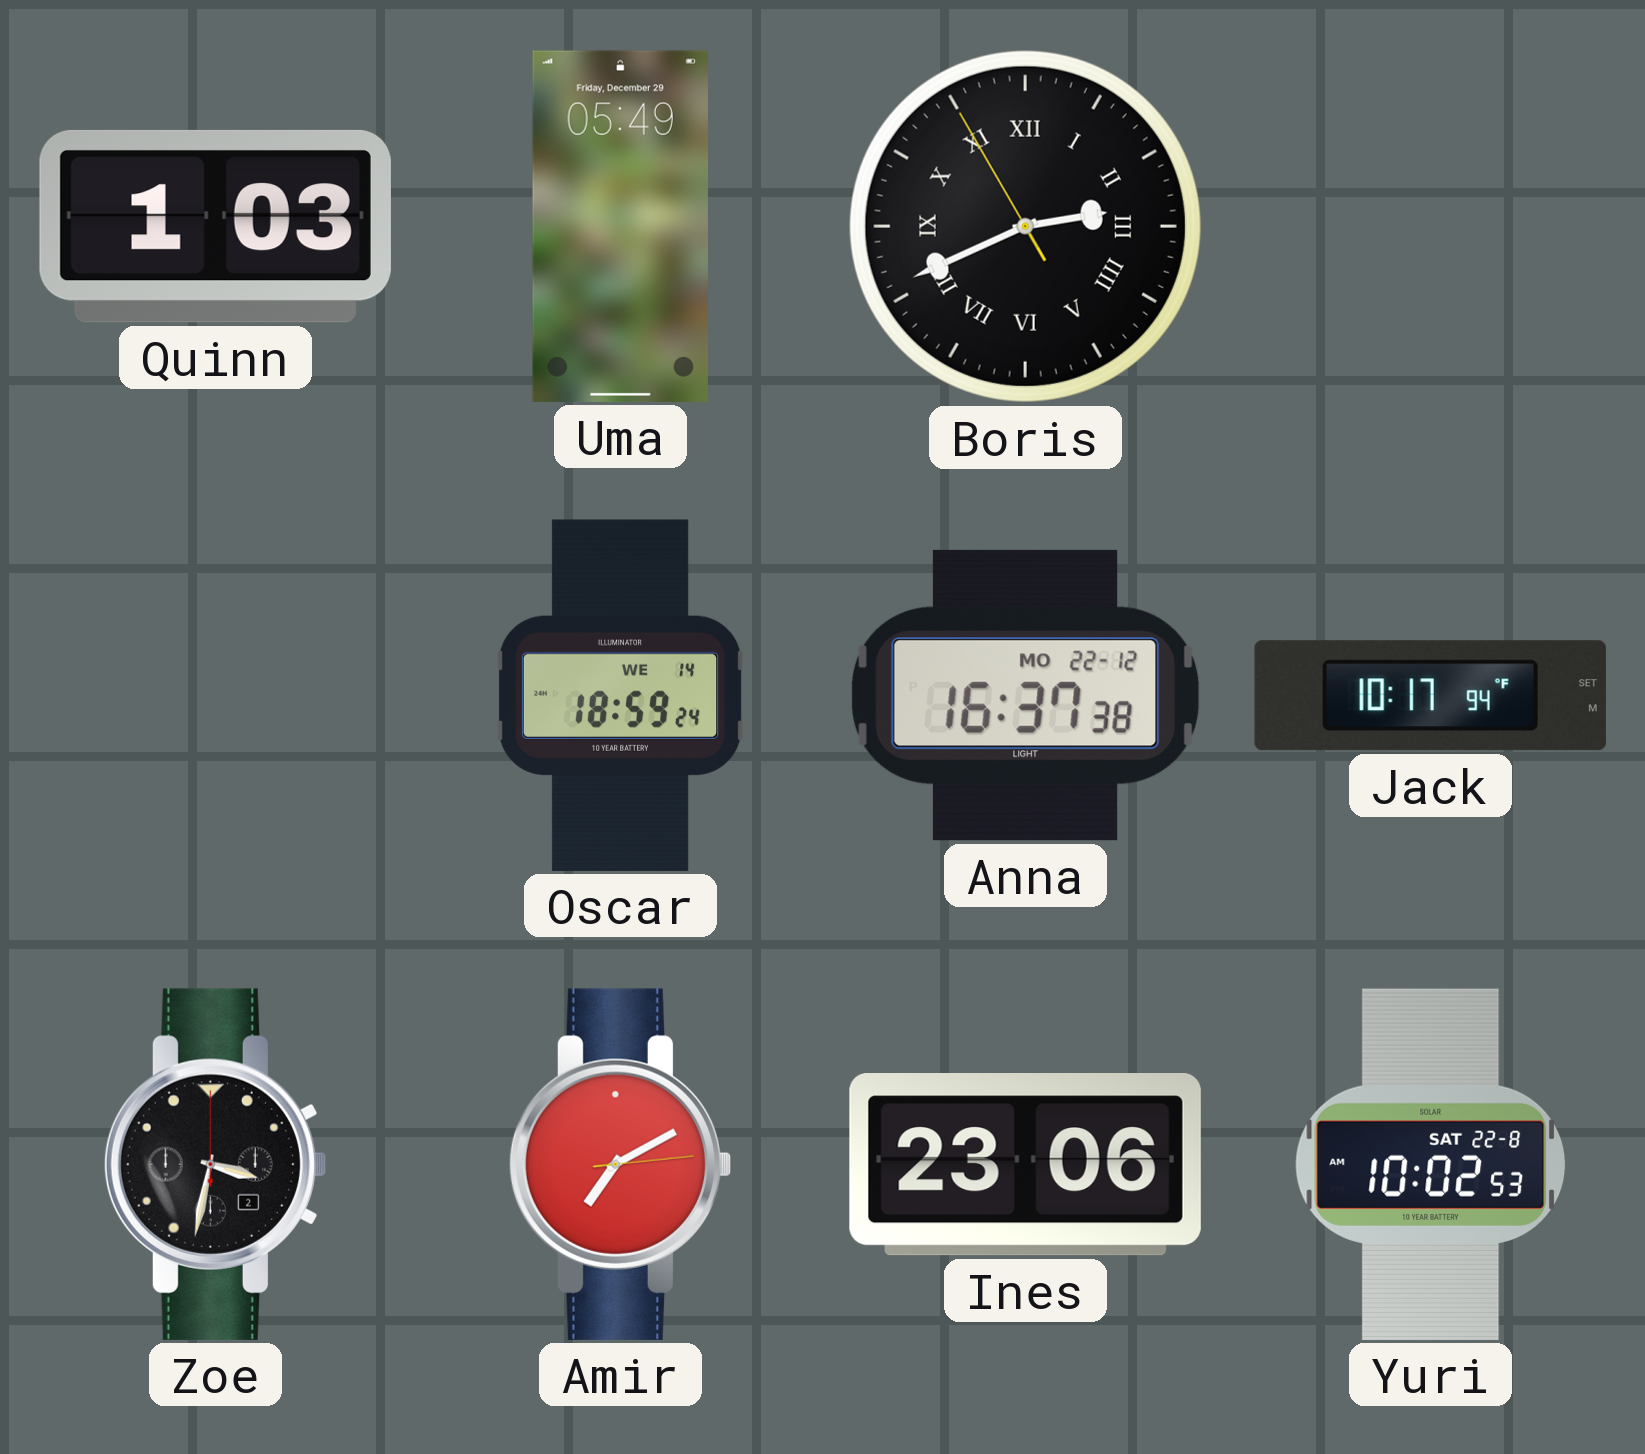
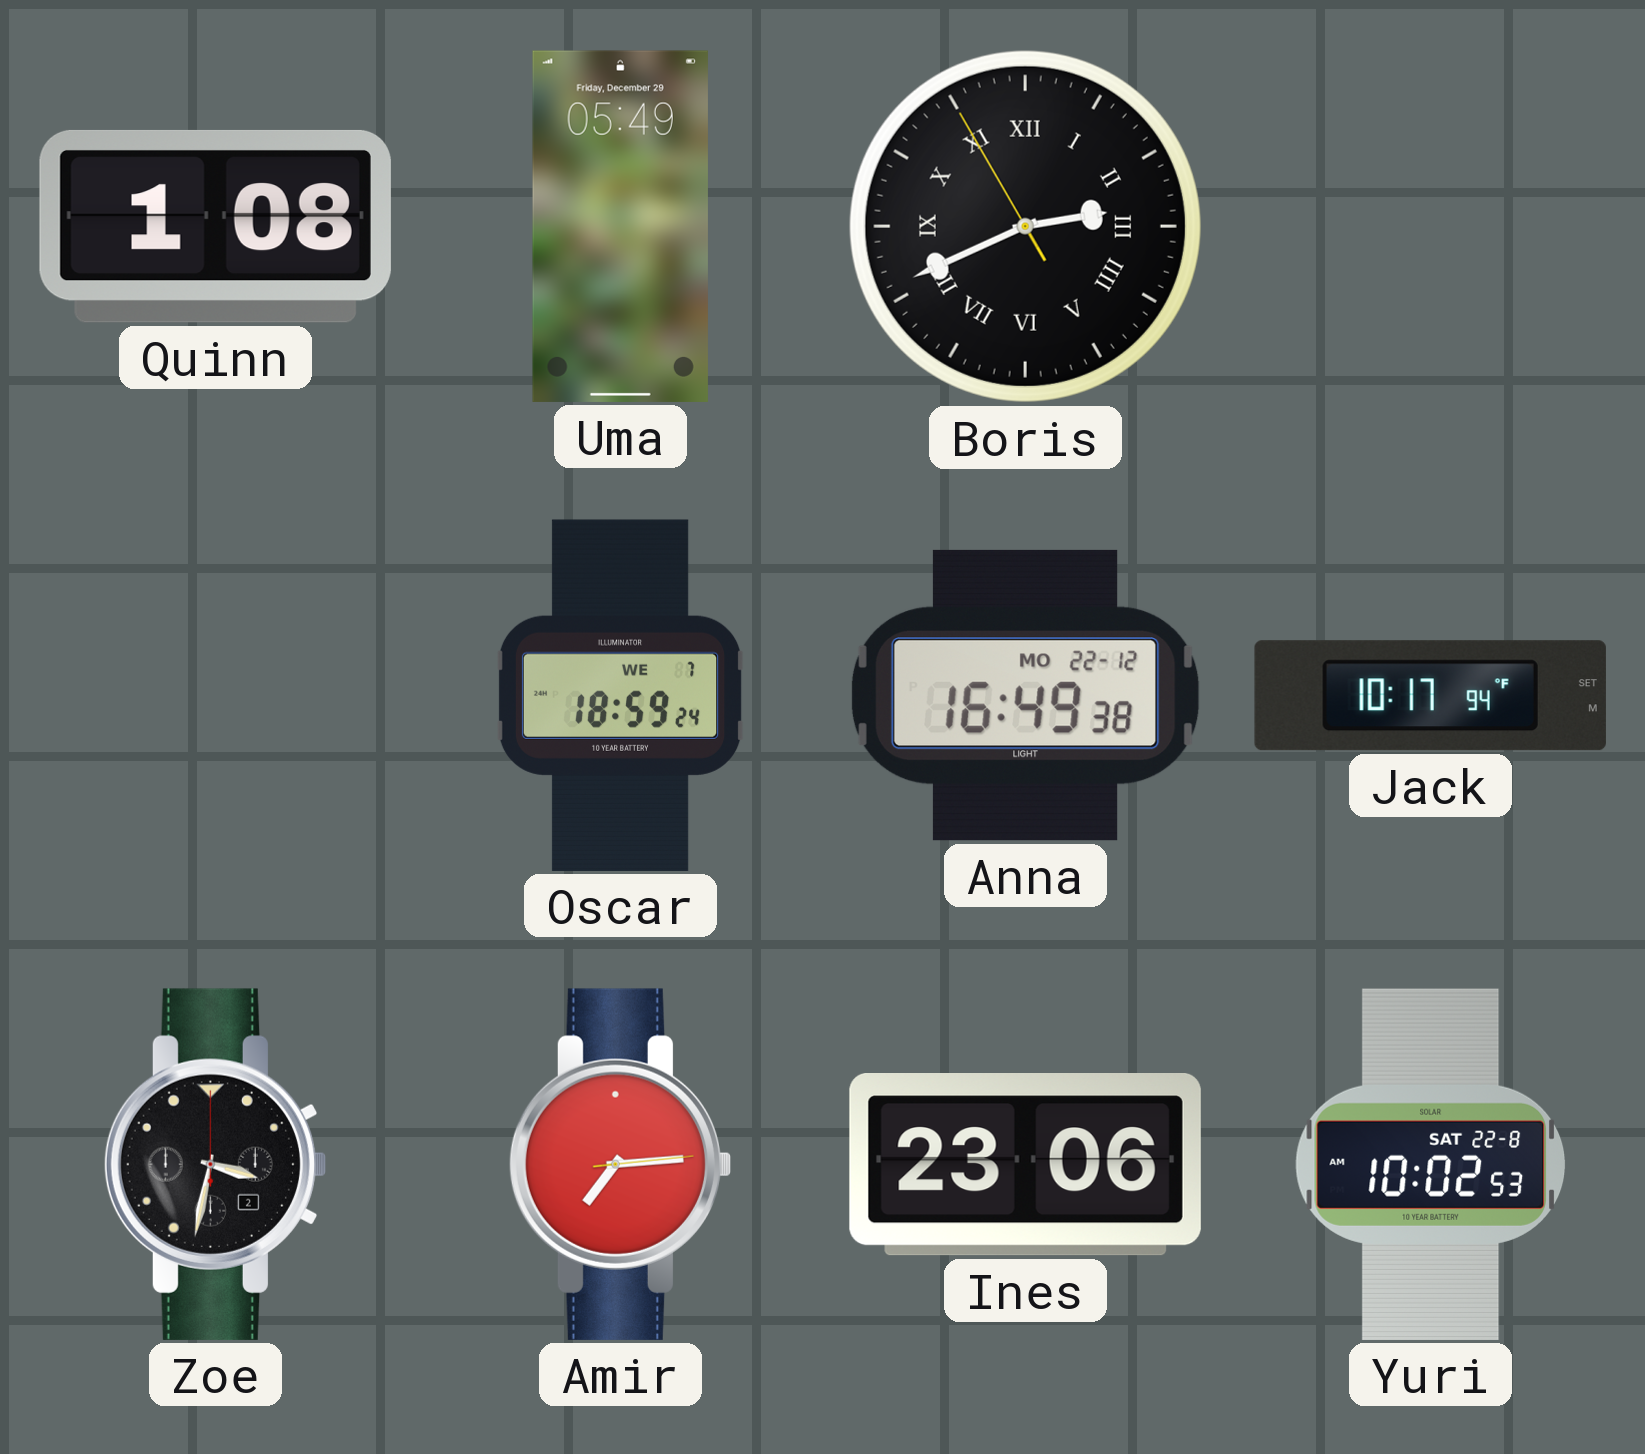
Quinn: 1:03 -> 1:08 (215, 226)
Oscar date: WE 14 -> WE 7 (620, 695)
Anna: 16:37 -> 16:49 (1025, 695)
Amir: 7:10 -> 7:14 (619, 1164)
